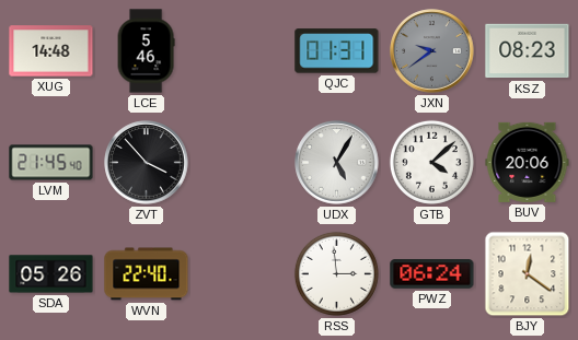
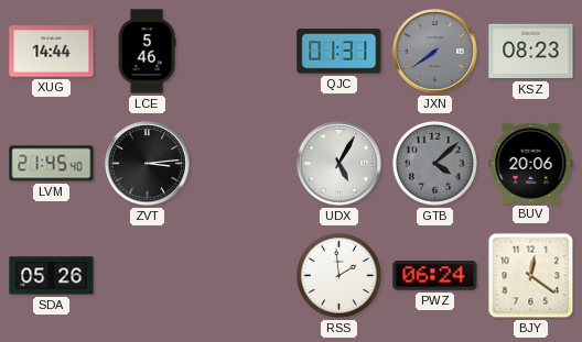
XUG: 14:48 -> 14:44 (52, 52)
JXN: 9:39 -> 7:39 (435, 52)
ZVT: 3:53 -> 3:14 (148, 164)
GTB dial: white -> grey (434, 163)
WVN: 22:40 -> none (147, 274)
RSS: 2:59 -> 1:59 (338, 275)
